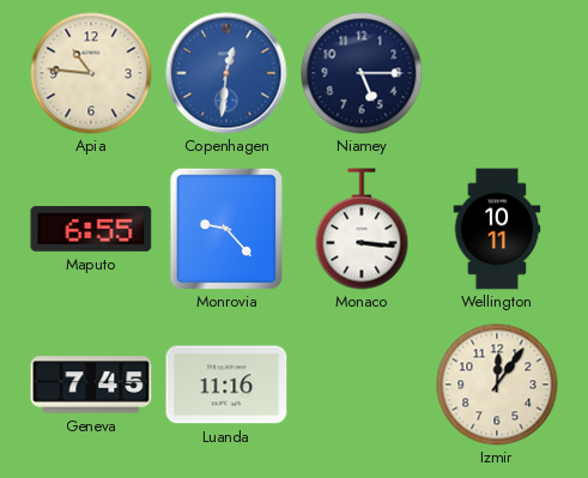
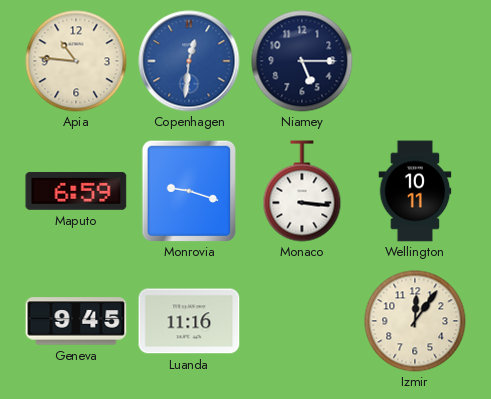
Maputo: 6:55 -> 6:59 (76, 191)
Monrovia: 9:23 -> 9:18 (189, 191)
Geneva: 7:45 -> 9:45 (76, 321)
